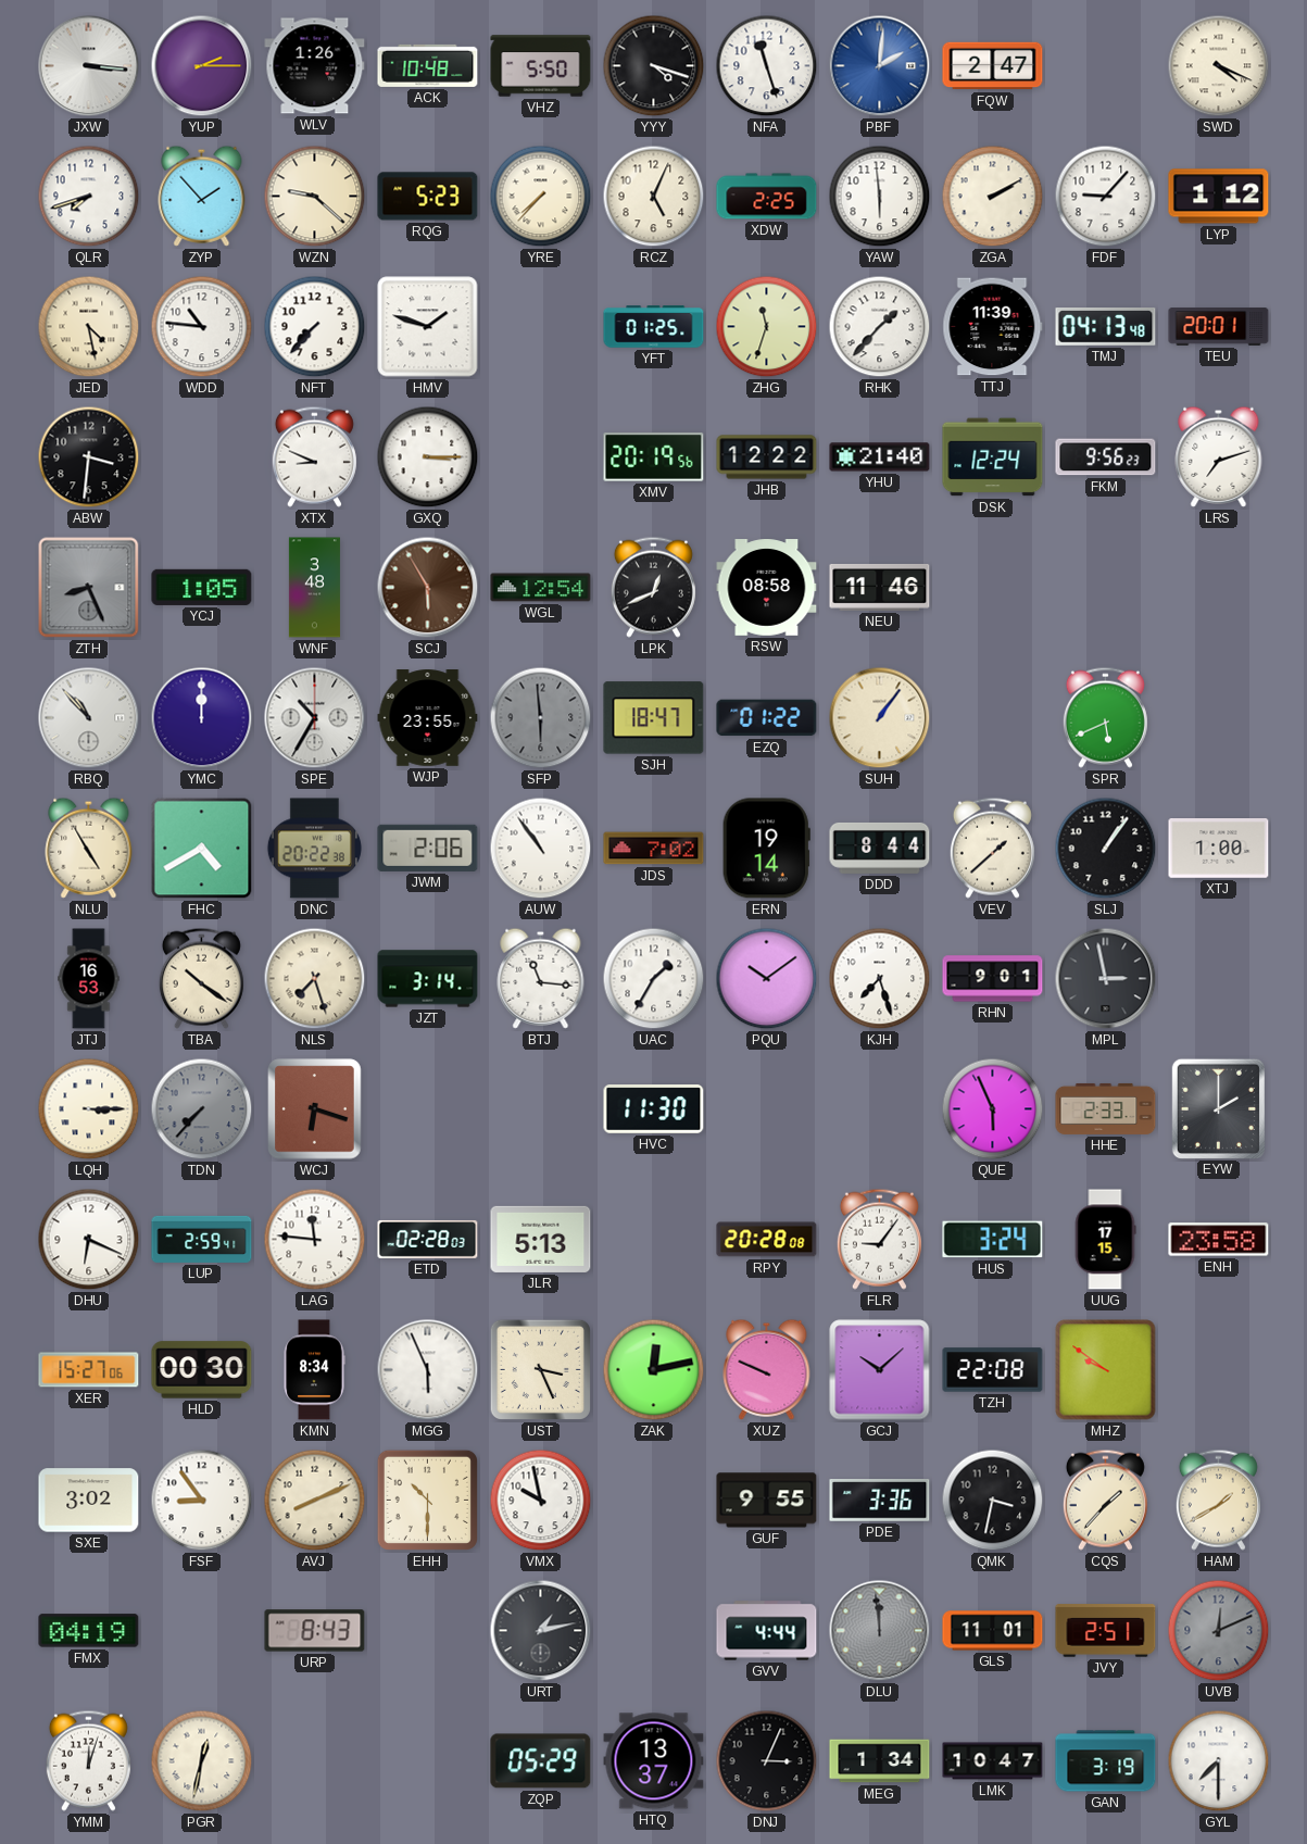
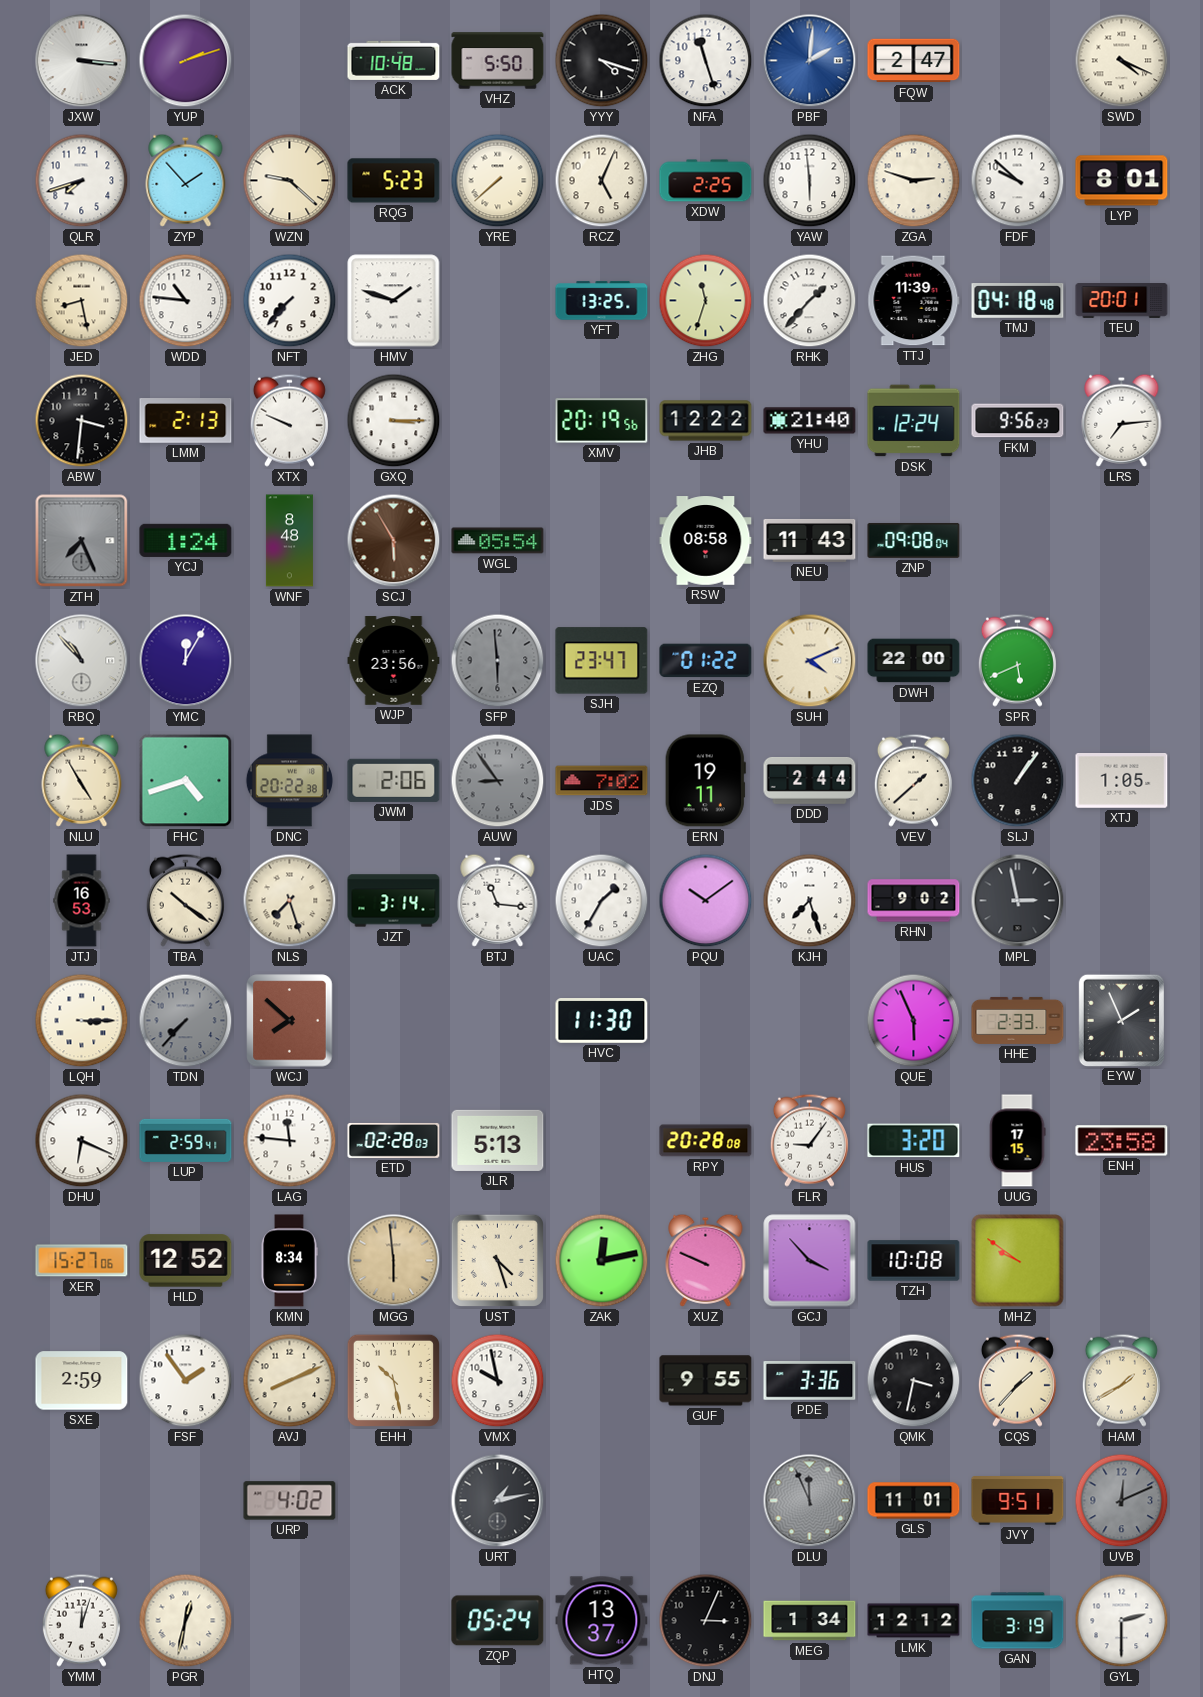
YUP: 2:15 -> 2:12 (186, 61)
WLV: 1:26 -> none (315, 66)
YRE: 7:37 -> 7:38 (498, 181)
ZGA: 2:10 -> 2:48 (914, 181)
FDF: 9:07 -> 9:52 (1018, 181)
LYP: 1:12 -> 8:01 (1122, 181)
JED: 4:28 -> 8:28 (82, 301)
YFT: 01:25 -> 13:25 (602, 301)
TMJ: 04:13 -> 04:18 (1018, 301)
LMM: none -> 2:13 (186, 421)
XTX: 8:49 -> 9:49 (289, 420)
LRS: 7:12 -> 7:14 (1122, 420)
ZTH: 8:26 -> 7:26 (82, 541)
YCJ: 1:05 -> 1:24 (186, 540)
WNF: 3:48 -> 8:48 (289, 541)
WGL: 12:54 -> 05:54 (498, 541)
LPK: 12:41 -> none (653, 587)
NEU: 11:46 -> 11:43 (810, 541)
ZNP: none -> 09:08 (914, 540)
YMC: 12:00 -> 12:05 (186, 661)
SPE: 10:35 -> none (315, 718)
WJP: 23:55 -> 23:56 (394, 661)
SJH: 18:47 -> 23:47 (602, 661)
SUH: 1:06 -> 4:11 (810, 661)
DWH: none -> 22:00 (914, 661)
FHC: 4:40 -> 4:42 (186, 781)
AUW: 10:54 -> 8:54 (498, 781)
AUW dial: white -> grey (498, 781)
ERN: 19:14 -> 19:11 (705, 781)
DDD: 8:44 -> 2:44 (810, 780)
XTJ: 1:00 -> 1:05 (1122, 781)
RHN: 9:01 -> 9:02 (914, 901)
WCJ: 6:18 -> 7:52 (290, 1021)
EYW: 2:00 -> 1:56 (1121, 1020)
HUS: 3:24 -> 3:20 (914, 1141)
HLD: 00:30 -> 12:52 (186, 1261)
MGG: 5:56 -> 5:59 (394, 1261)
MGG dial: white -> champagne (394, 1261)
UST: 3:26 -> 4:27 (497, 1260)
GCJ: 10:08 -> 3:53 (810, 1261)
TZH: 22:08 -> 10:08 (914, 1261)
SXE: 3:02 -> 2:59 (82, 1381)
FSF: 8:54 -> 1:54 (186, 1381)
EHH: 10:30 -> 10:28 (393, 1380)
FMX: 04:19 -> none (89, 1631)
URP: 8:43 -> 4:02 (290, 1501)
GVV: 4:44 -> none (767, 1631)
DLU: 11:59 -> 11:56 (810, 1501)
JVY: 2:51 -> 9:51 (1018, 1501)
ZQP: 05:29 -> 05:24 (498, 1621)
LMK: 10:47 -> 12:12 (914, 1621)
GYL: 7:30 -> 2:30 (1122, 1621)
